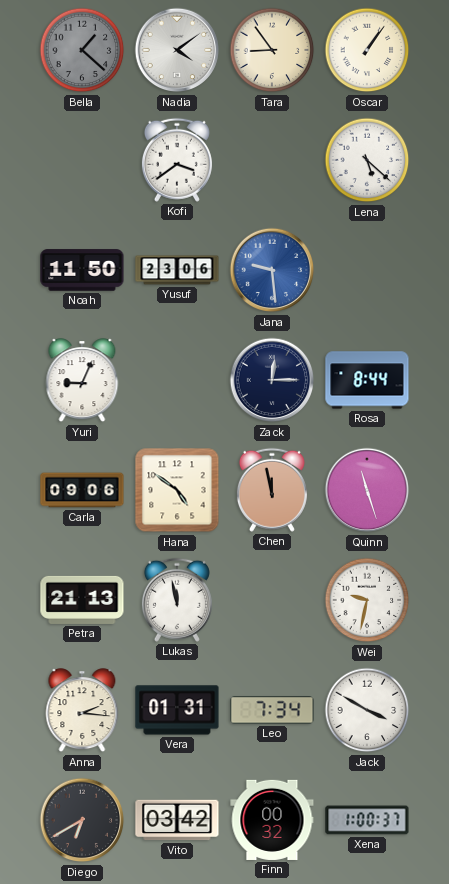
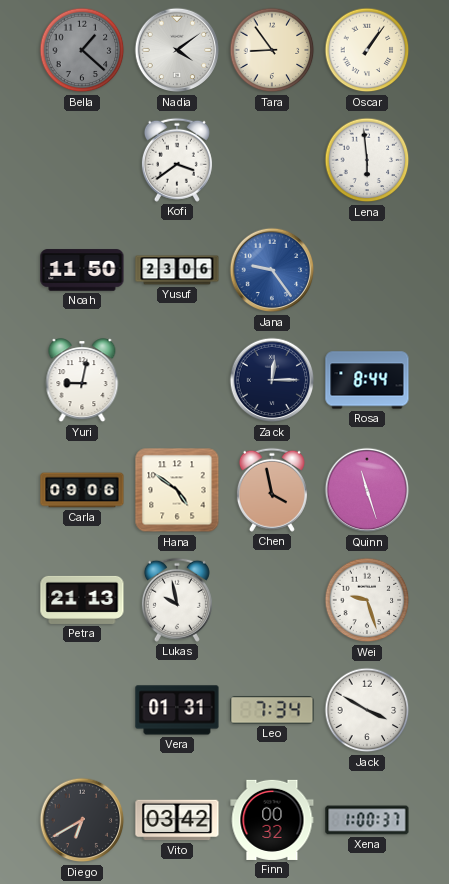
Lena: 5:22 -> 5:59 (367, 160)
Jana: 9:29 -> 9:24 (272, 270)
Yuri: 9:04 -> 9:02 (82, 381)
Chen: 11:58 -> 3:58 (272, 490)
Lukas: 11:58 -> 9:58 (177, 600)
Wei: 9:32 -> 9:27 (367, 600)
Anna: 2:16 -> none (82, 711)
